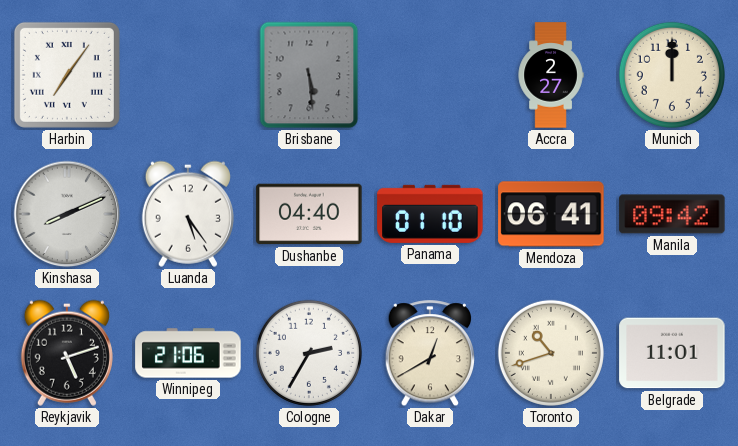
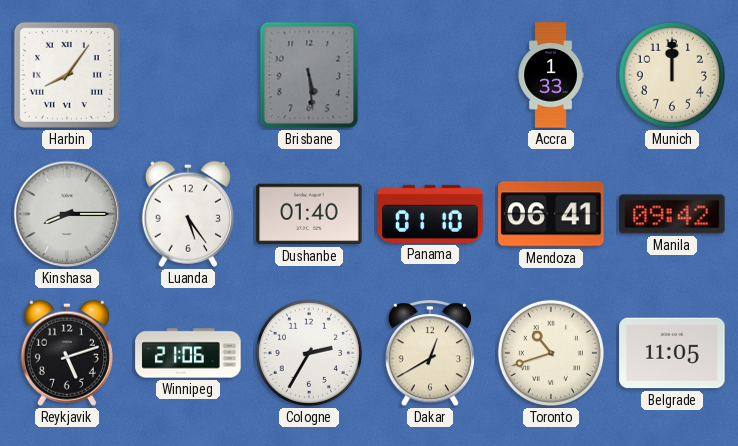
Harbin: 7:06 -> 8:06 (67, 75)
Accra: 2:27 -> 1:33 (551, 75)
Kinshasa: 8:11 -> 8:15 (67, 214)
Dushanbe: 04:40 -> 01:40 (309, 214)
Belgrade: 11:01 -> 11:05 (672, 353)
